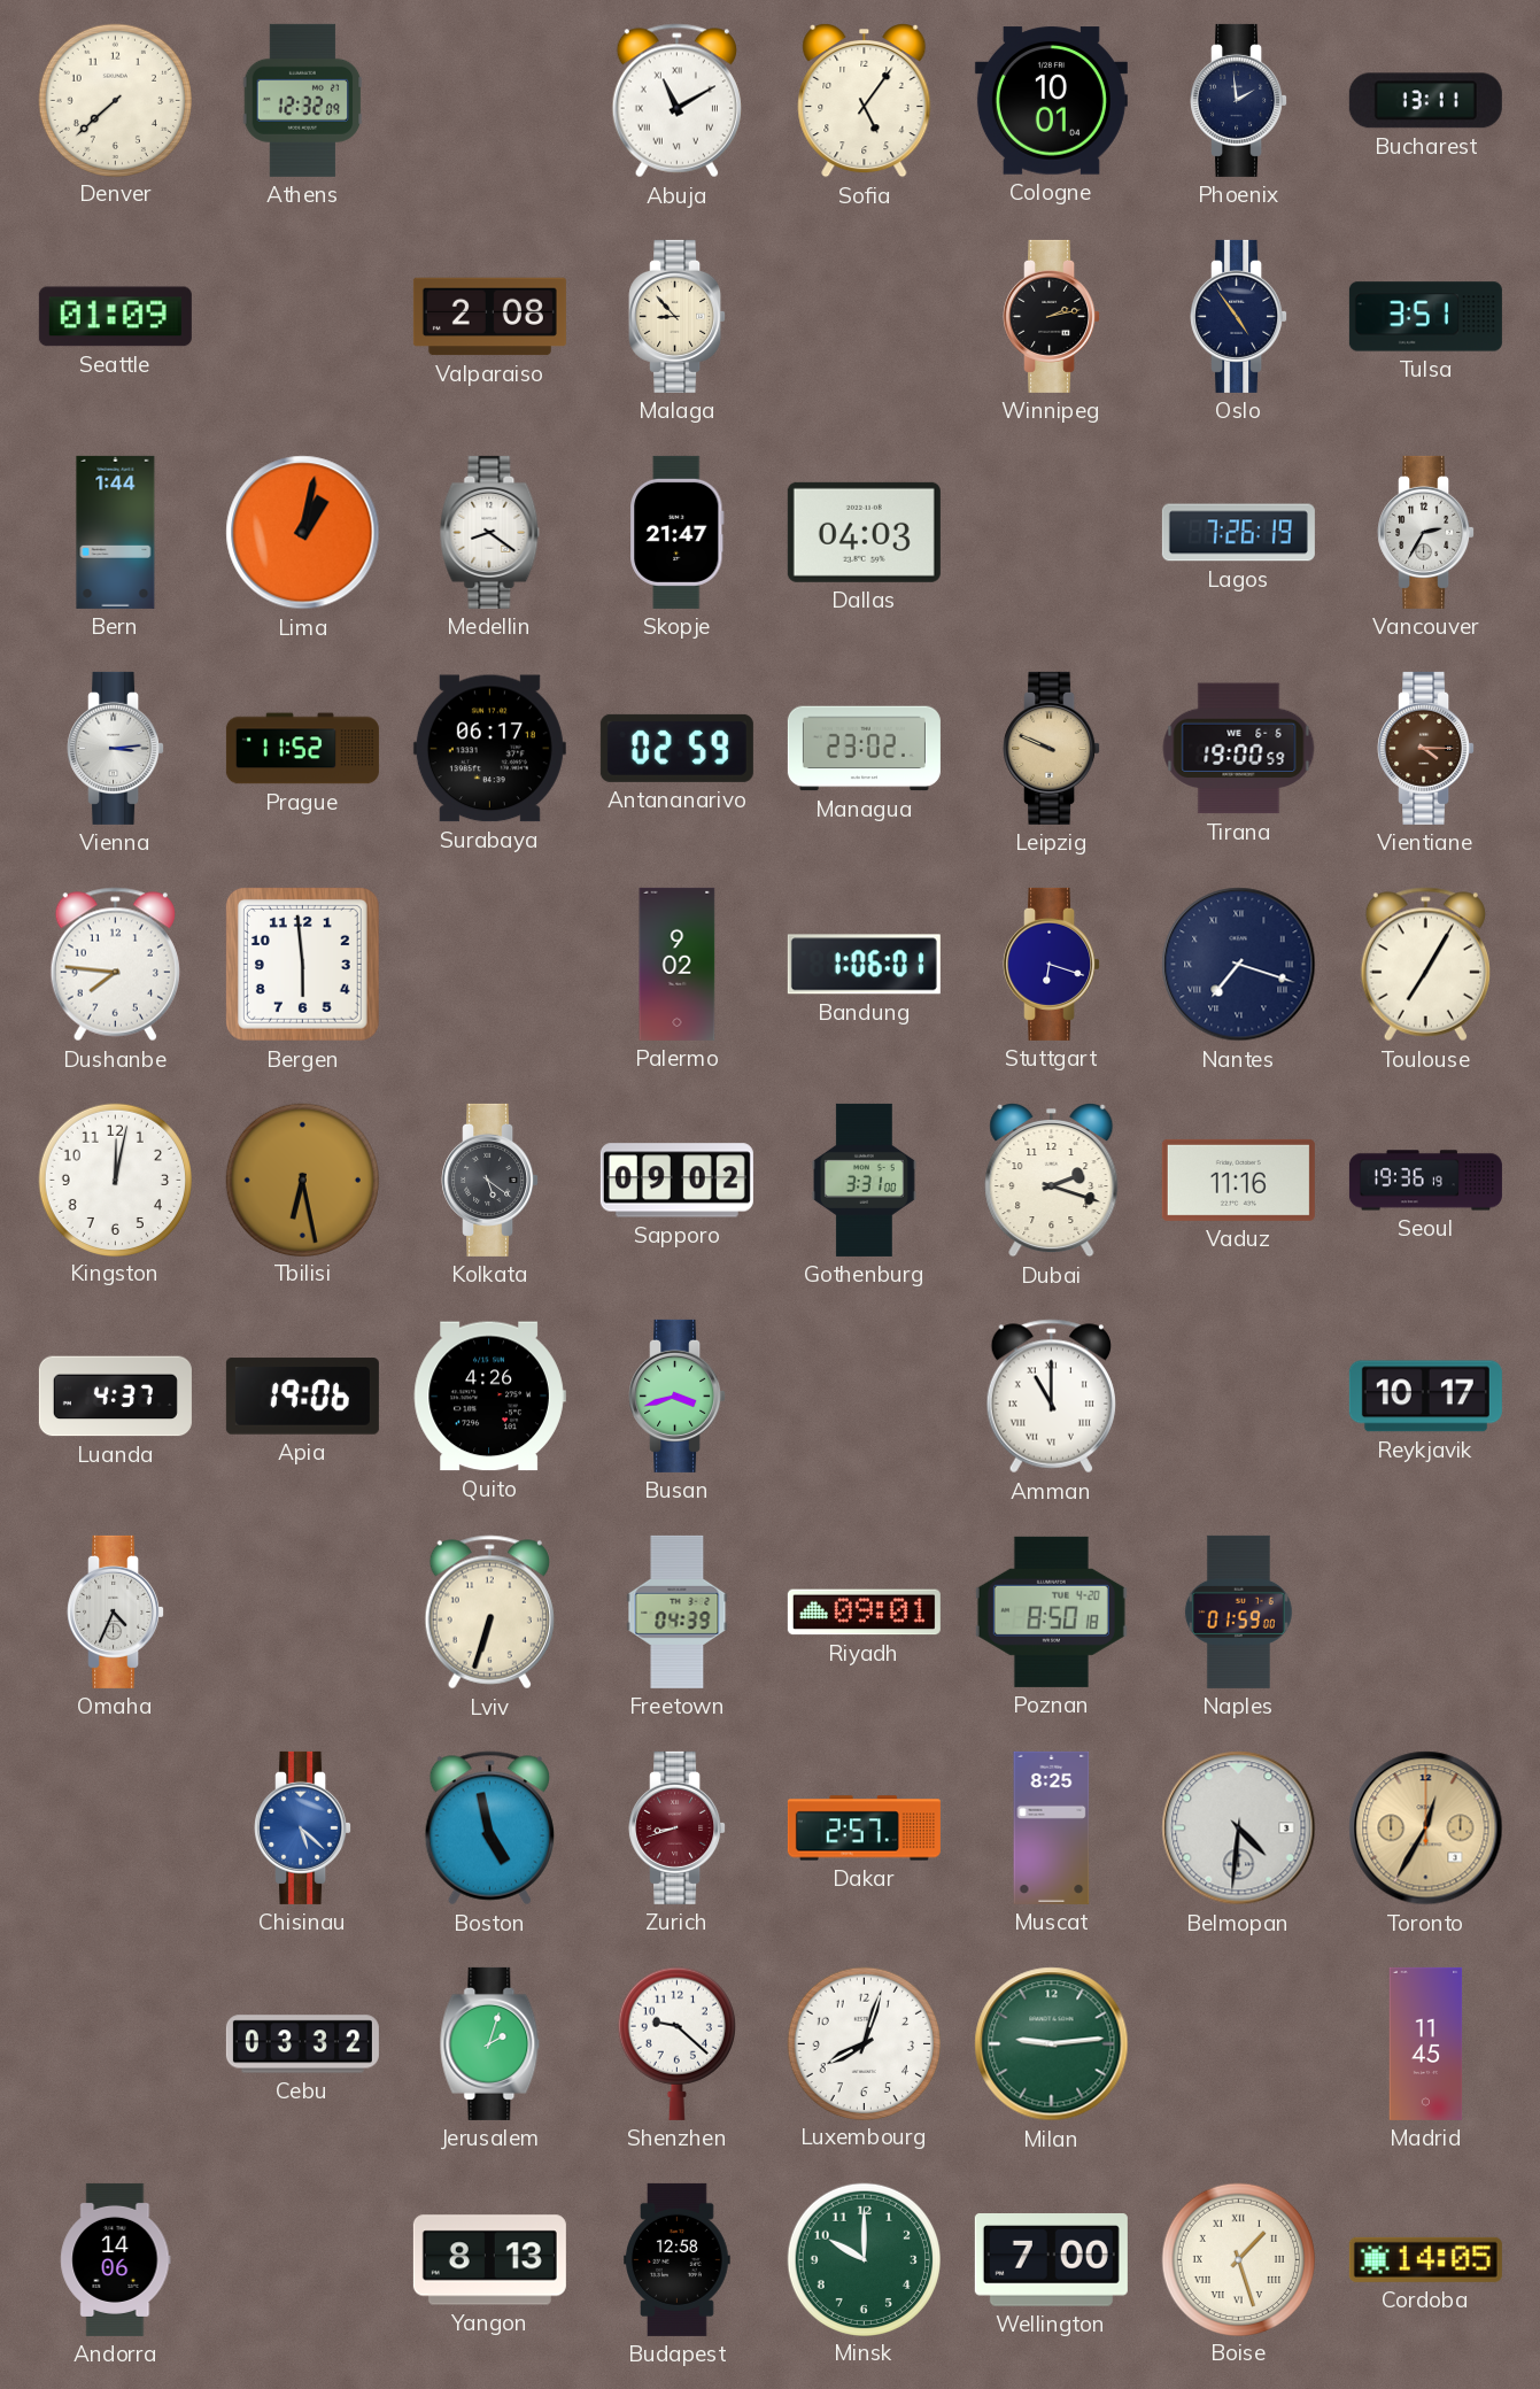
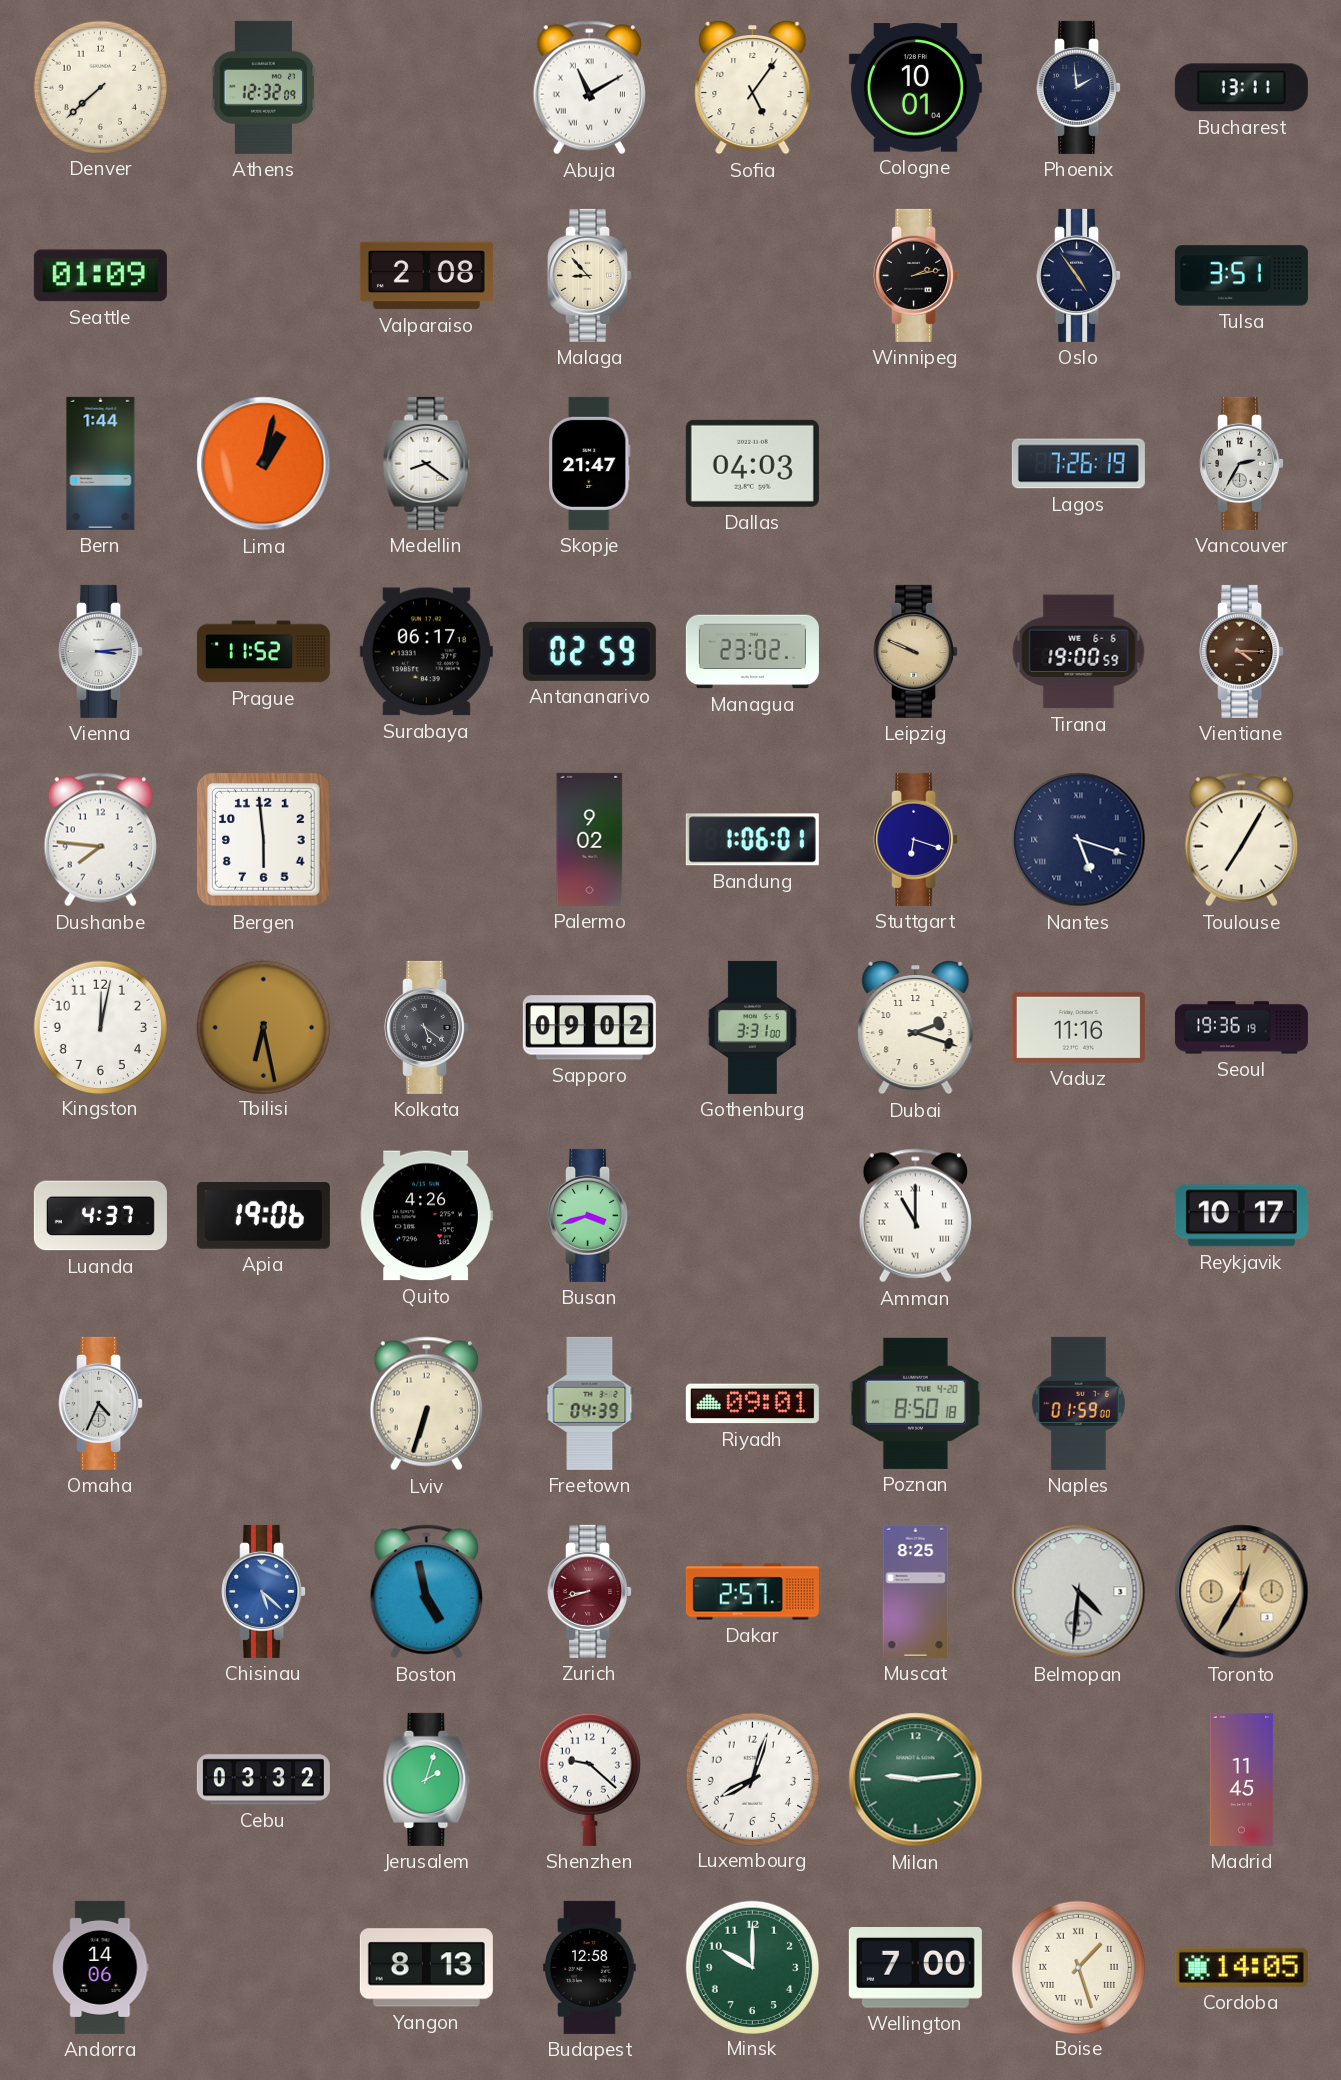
Nantes: 7:18 -> 5:18 (1079, 840)
